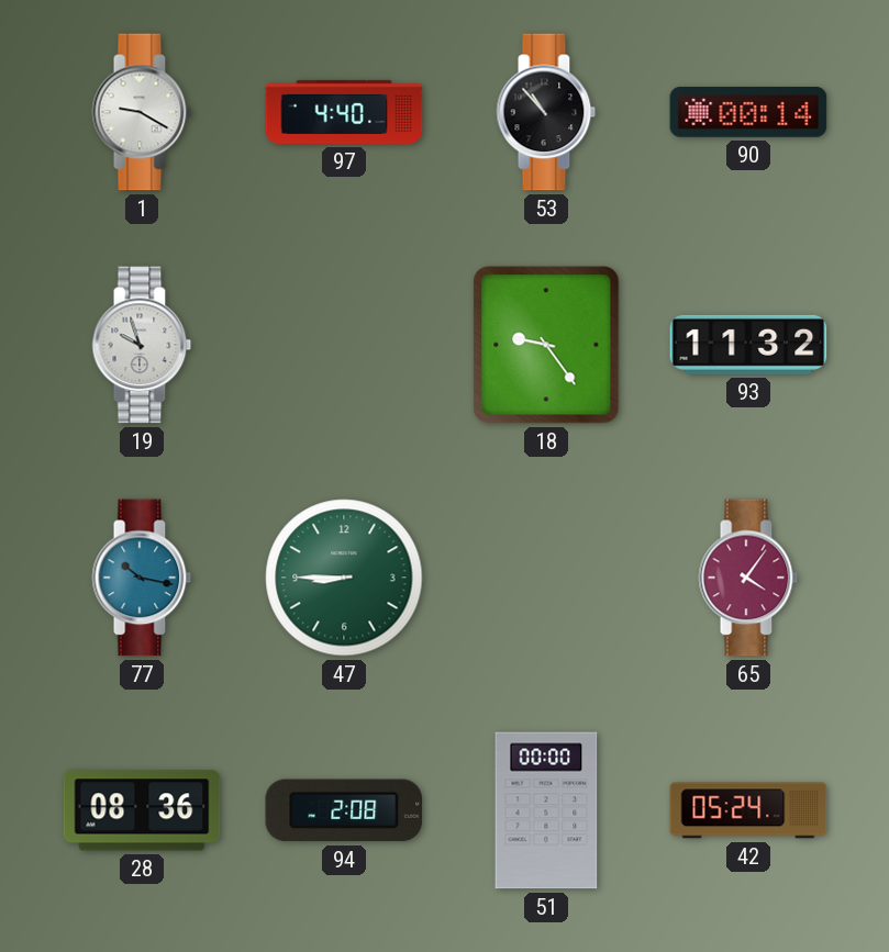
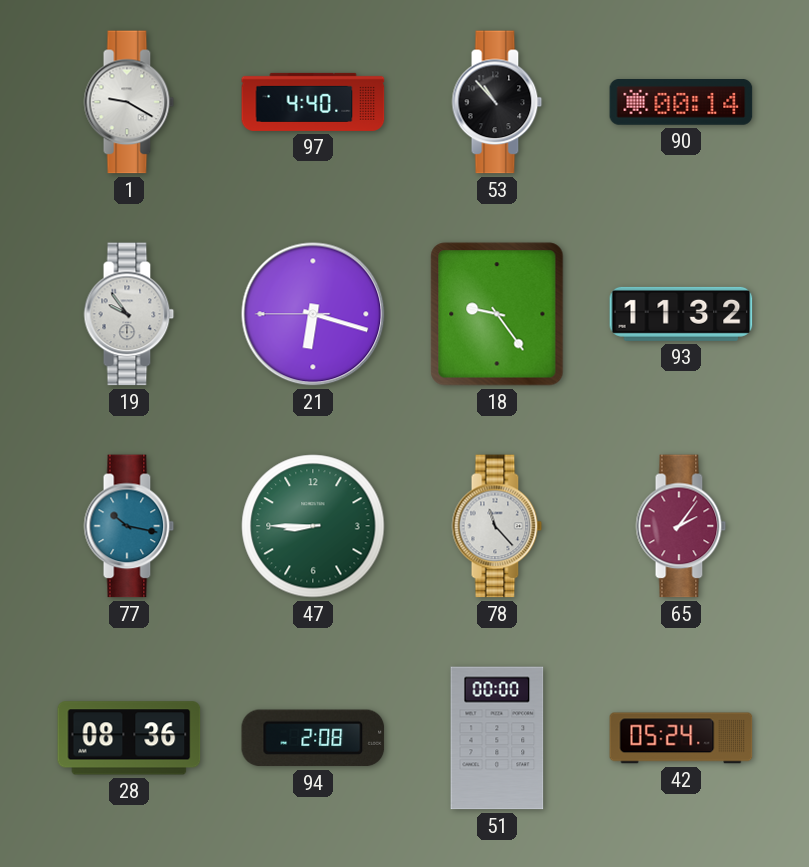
19: 9:57 -> 9:54 (129, 314)
21: none -> 6:17 (313, 314)
78: none -> 11:23 (497, 526)
65: 4:06 -> 2:06 (681, 526)
